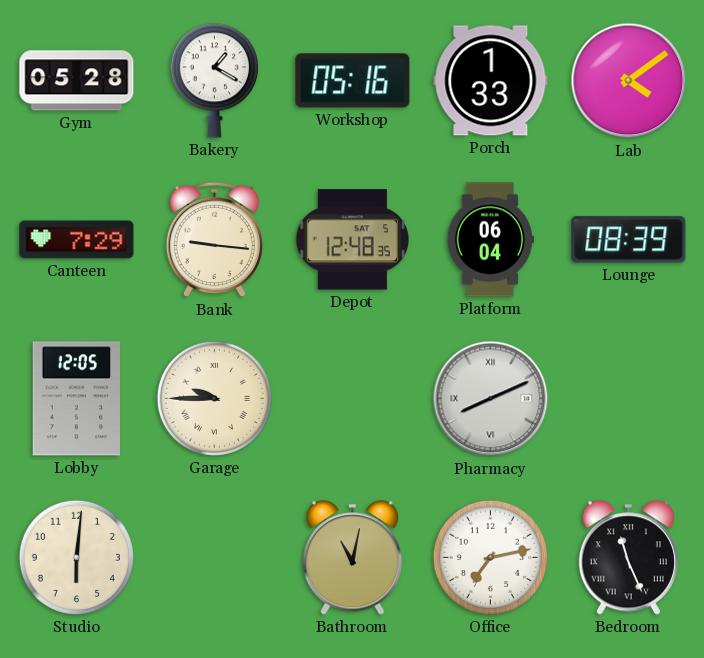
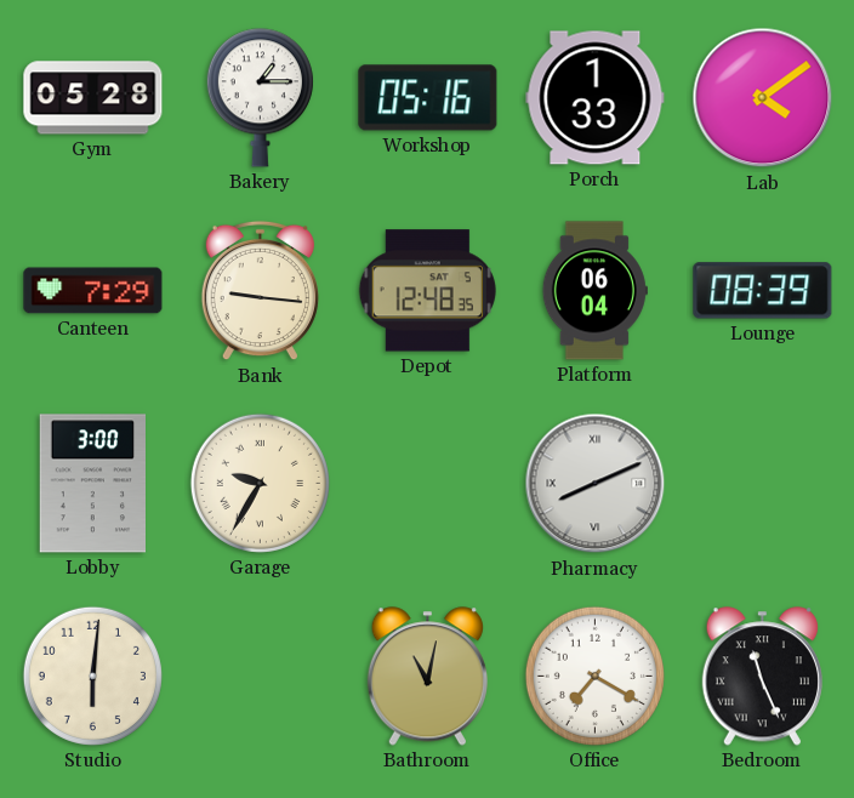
Bakery: 1:20 -> 1:15 (260, 98)
Lobby: 12:05 -> 3:00 (92, 484)
Garage: 9:45 -> 9:35 (260, 483)
Office: 7:13 -> 7:20 (594, 676)
